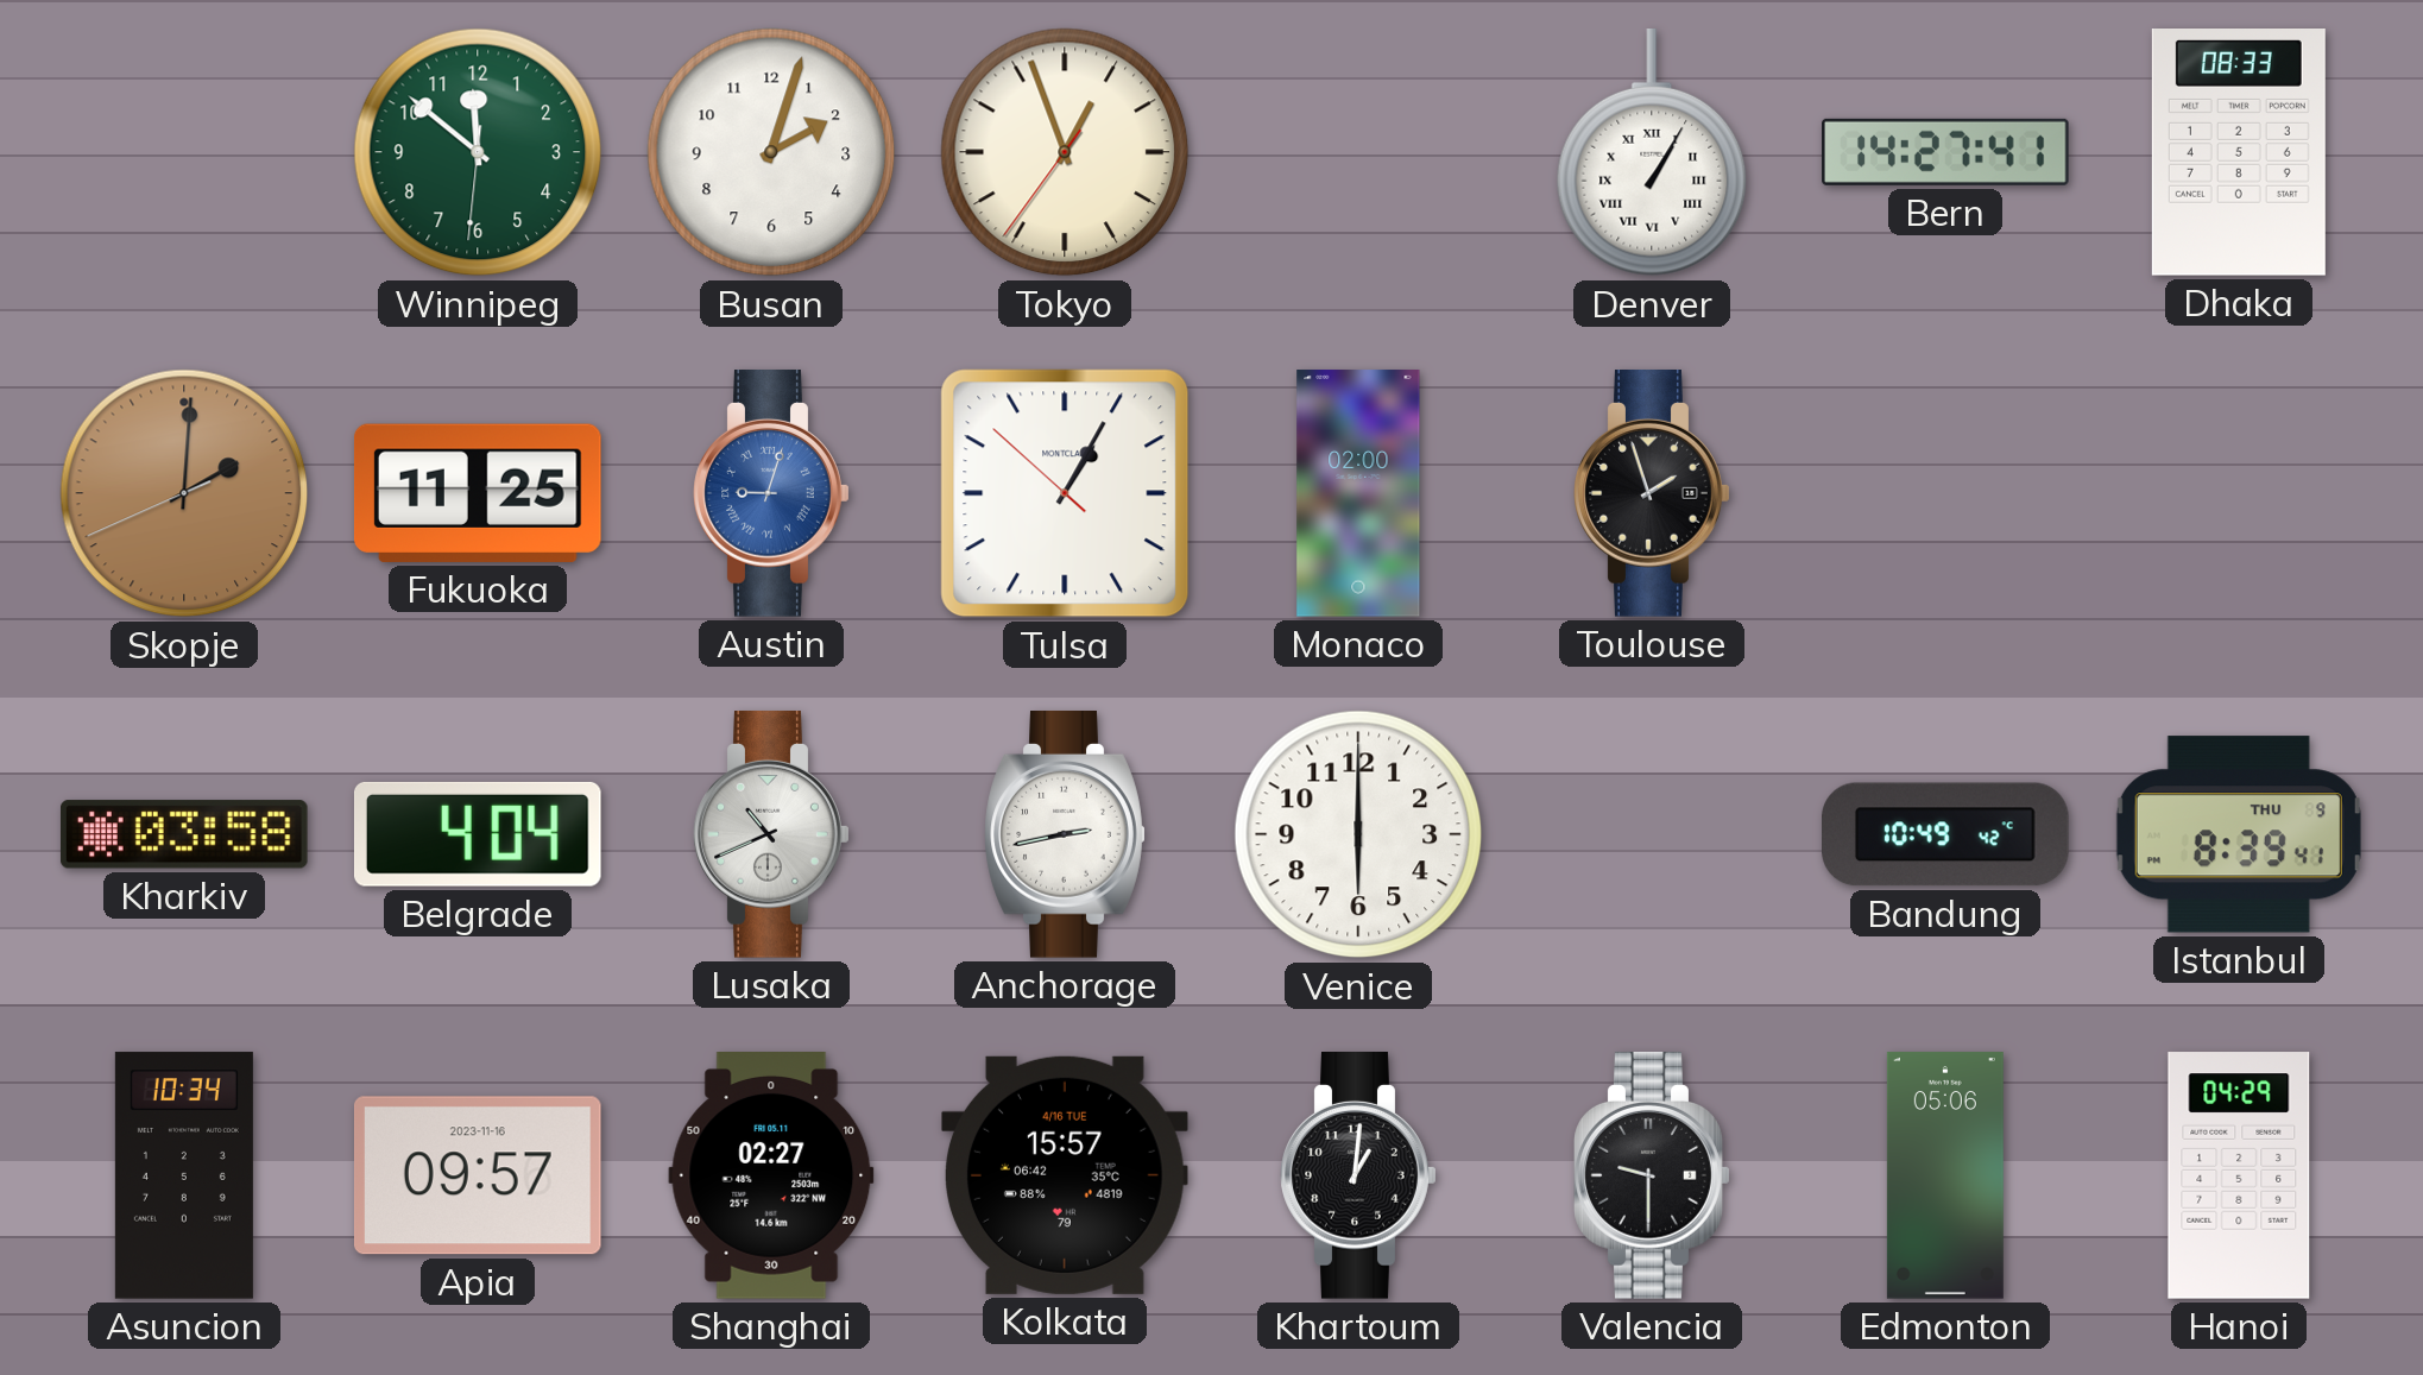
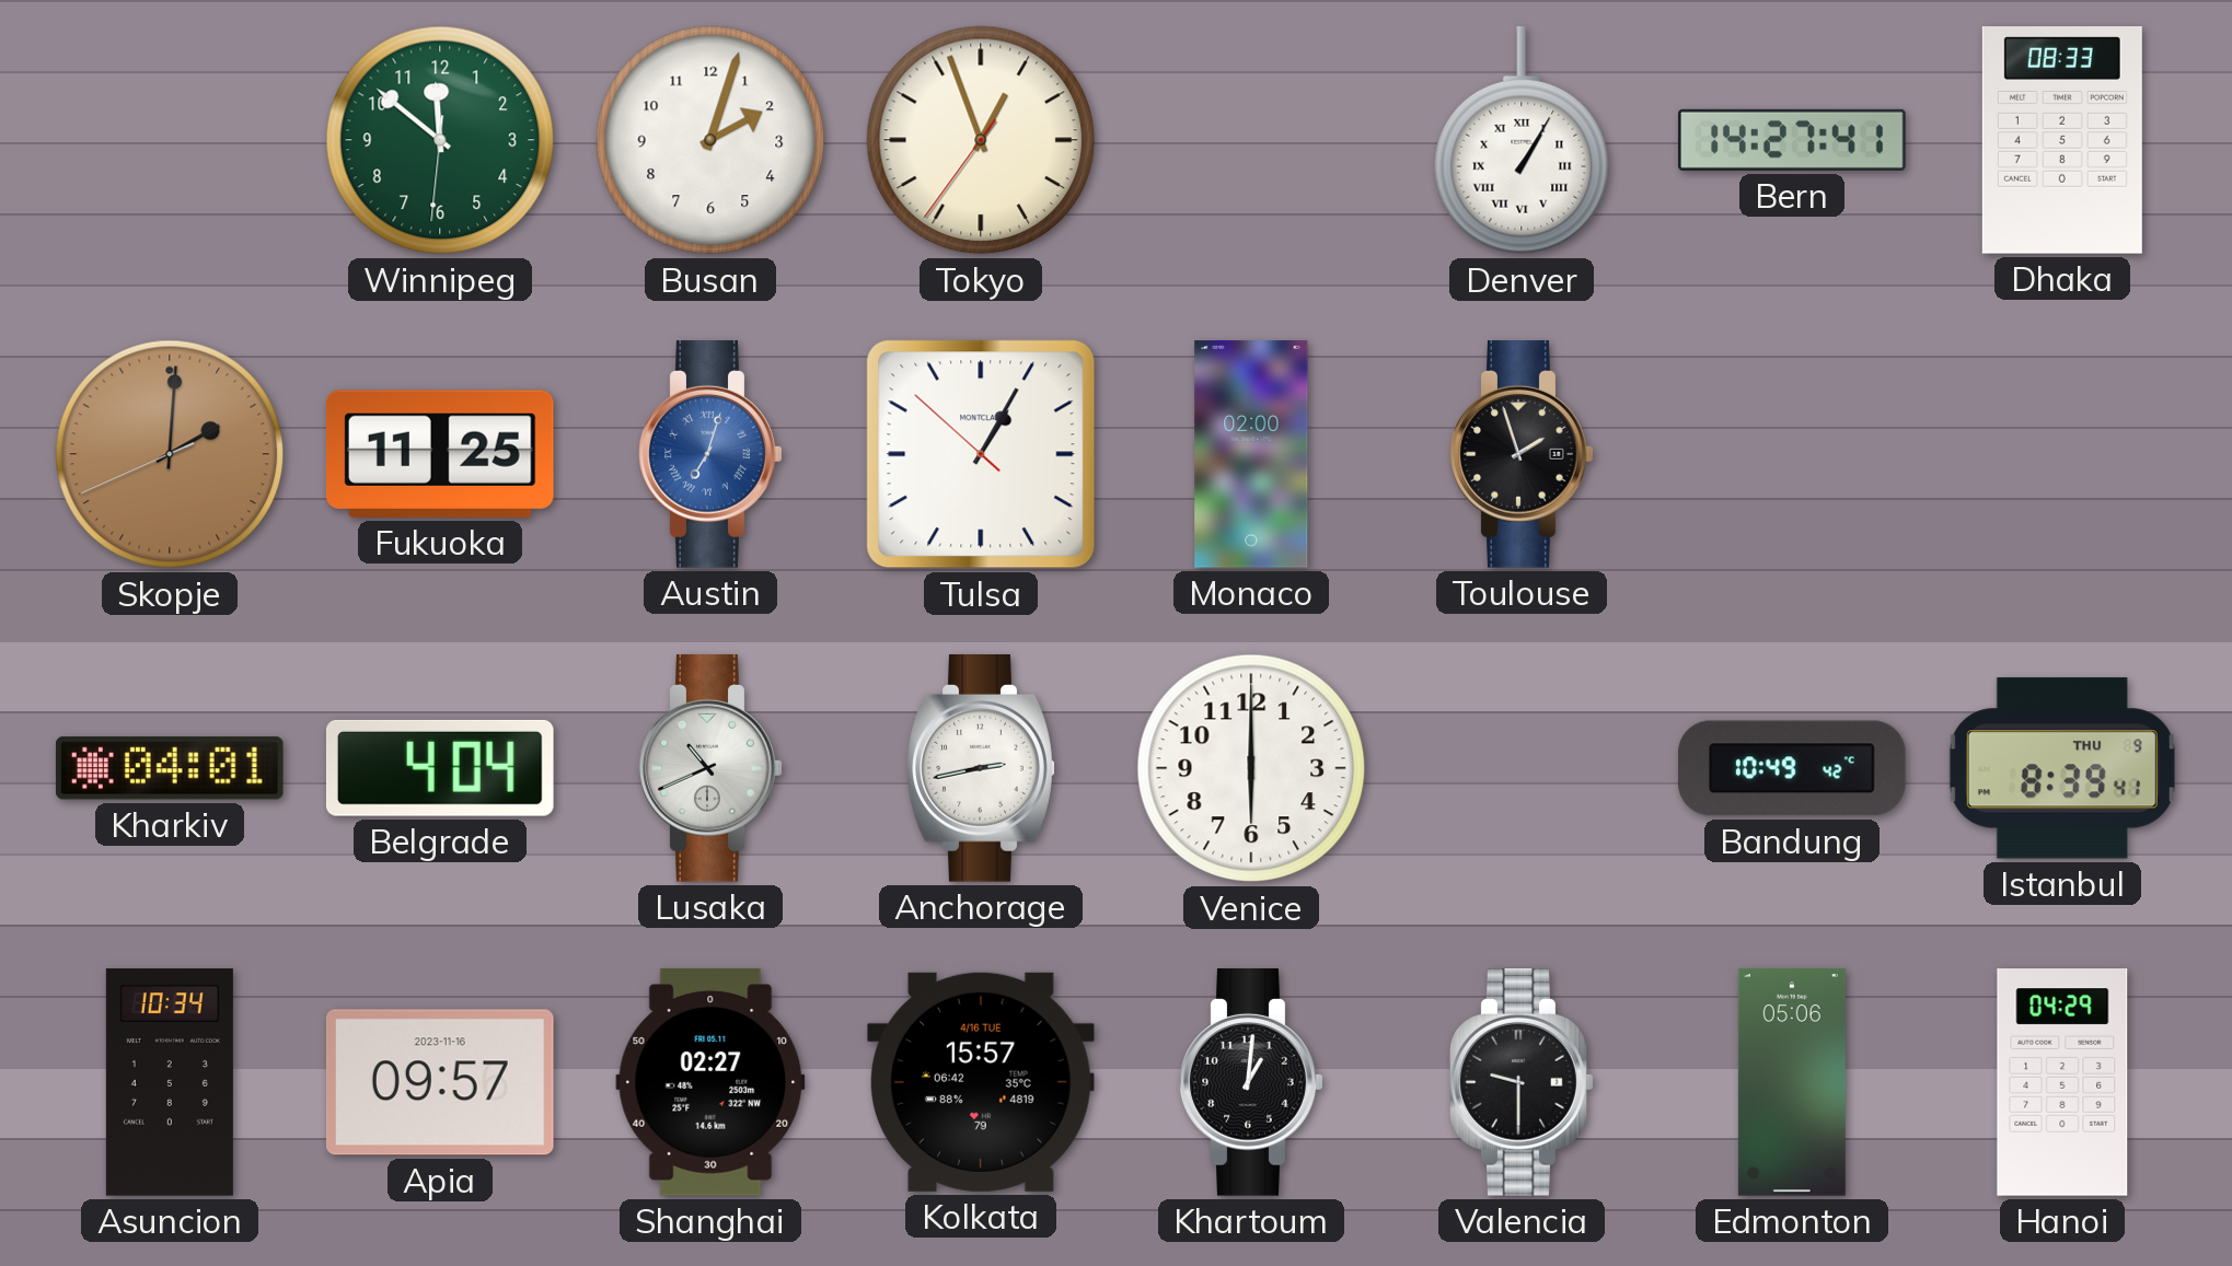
Austin: 9:03 -> 7:03 (710, 455)
Kharkiv: 03:58 -> 04:01 (170, 768)
